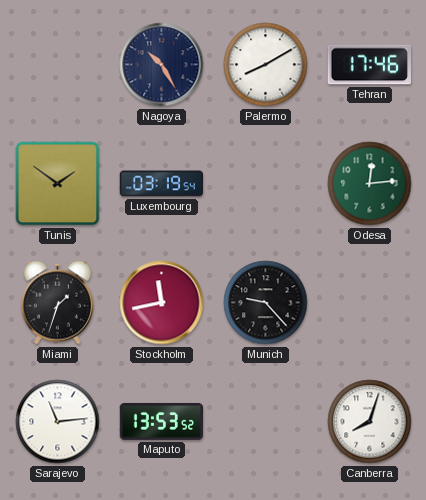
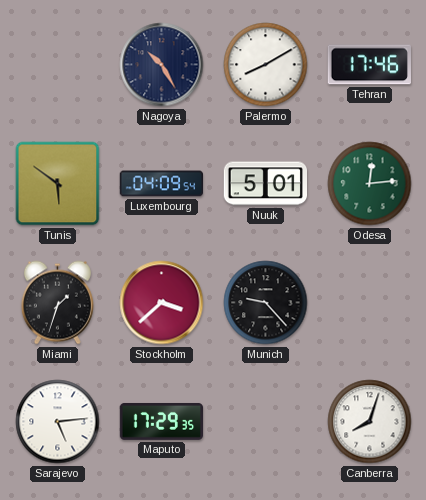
Tunis: 1:51 -> 5:51 (58, 184)
Luxembourg: 03:19 -> 04:09 (162, 184)
Nuuk: none -> 5:01 (265, 184)
Stockholm: 11:43 -> 3:38 (162, 303)
Sarajevo: 11:14 -> 5:14 (58, 422)
Maputo: 13:53 -> 17:29 (162, 421)
